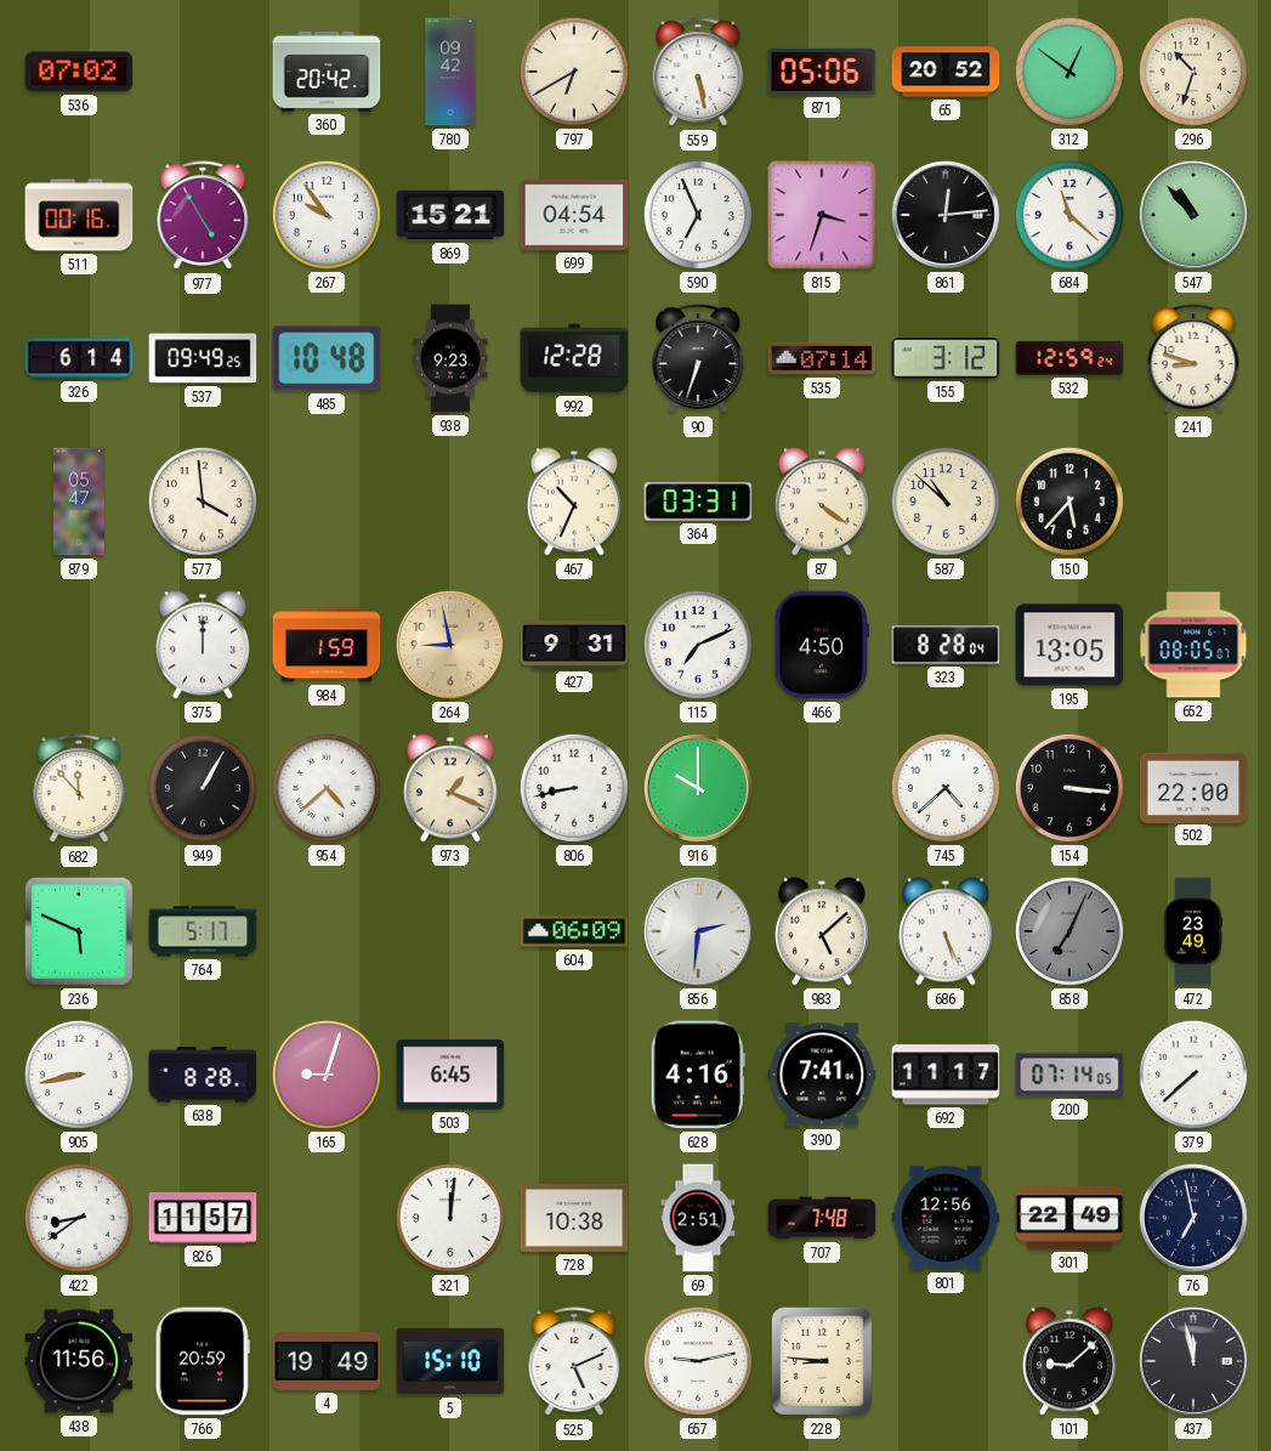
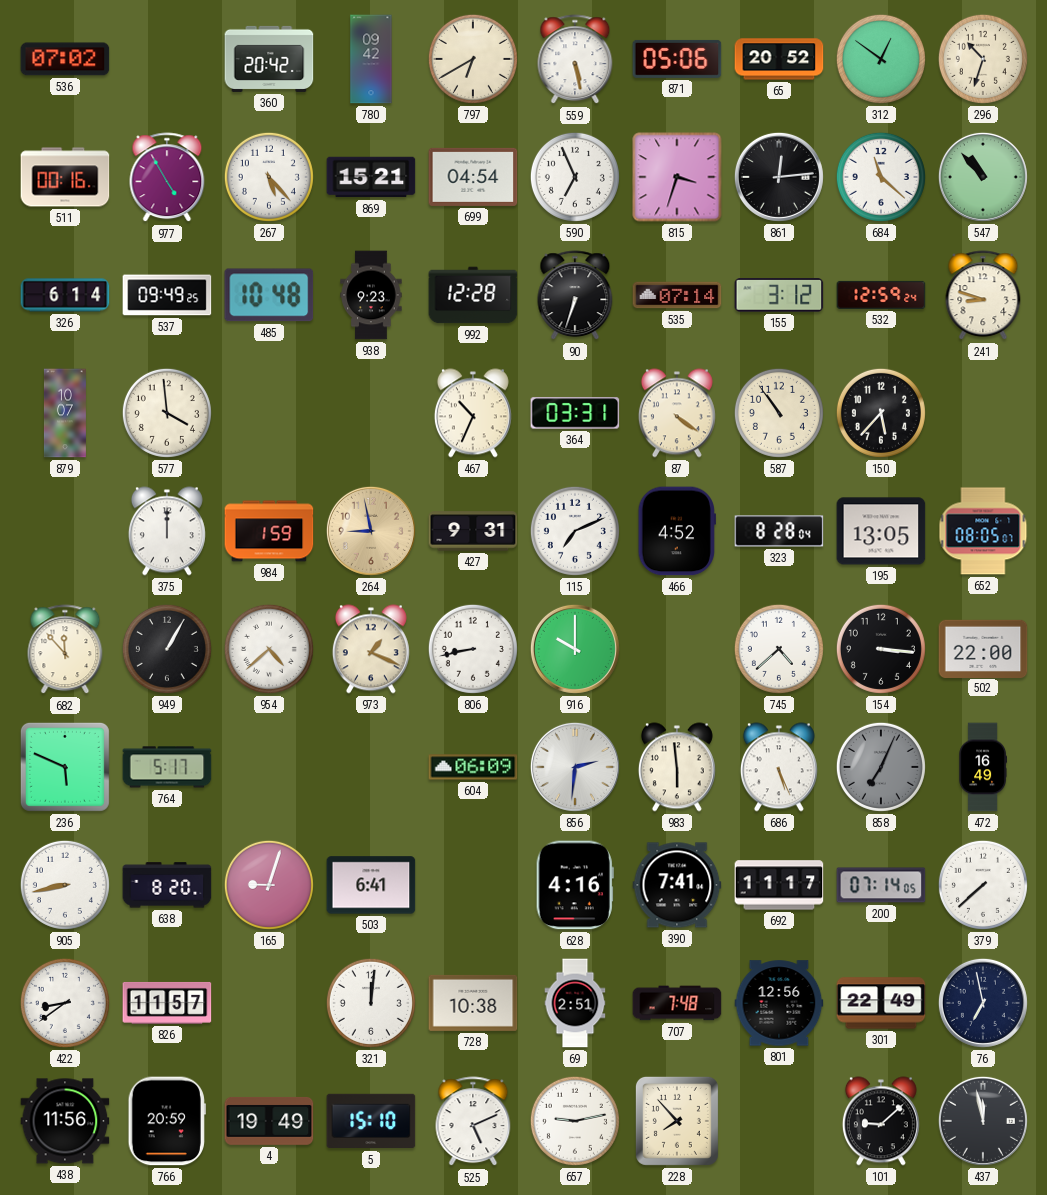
267: 9:54 -> 5:23 (269, 177)
879: 05:47 -> 10:07 (65, 413)
587: 10:52 -> 10:54 (779, 413)
466: 4:50 -> 4:52 (677, 531)
983: 5:08 -> 5:59 (677, 767)
472: 23:49 -> 16:49 (982, 767)
638: 8:28 -> 8:20 (167, 885)
503: 6:45 -> 6:41 (371, 885)
228: 8:46 -> 7:53 (677, 1121)
